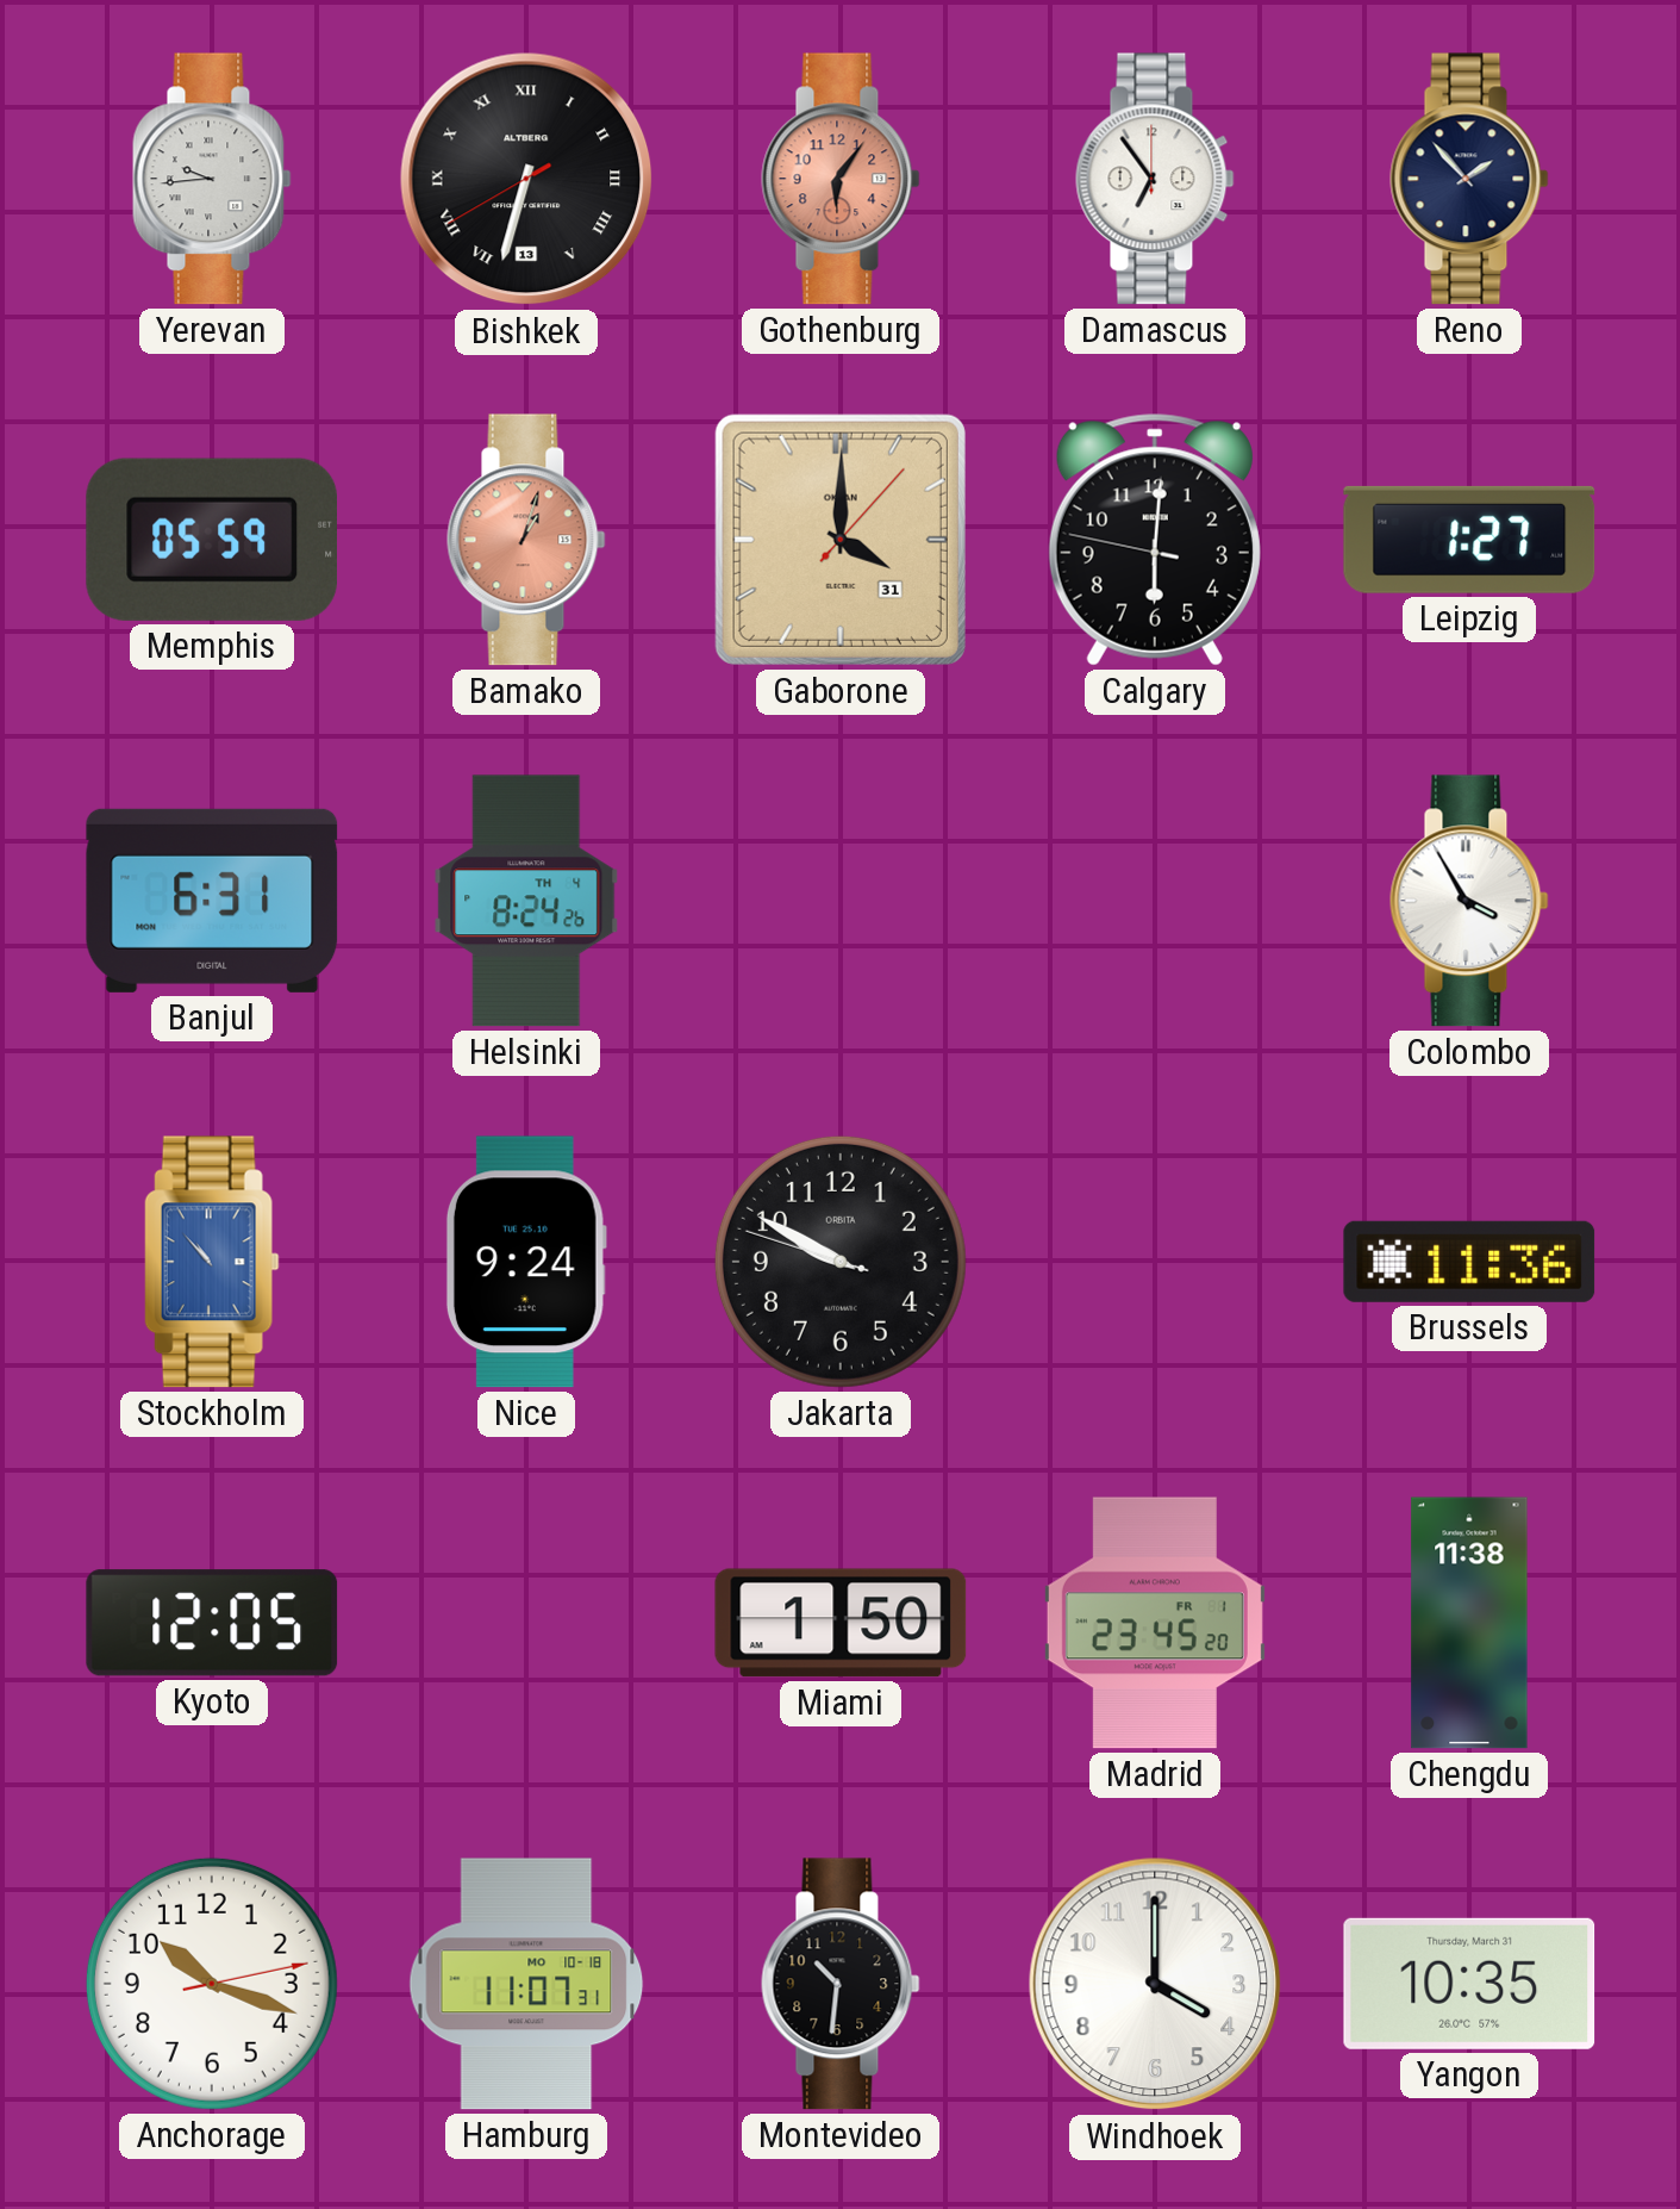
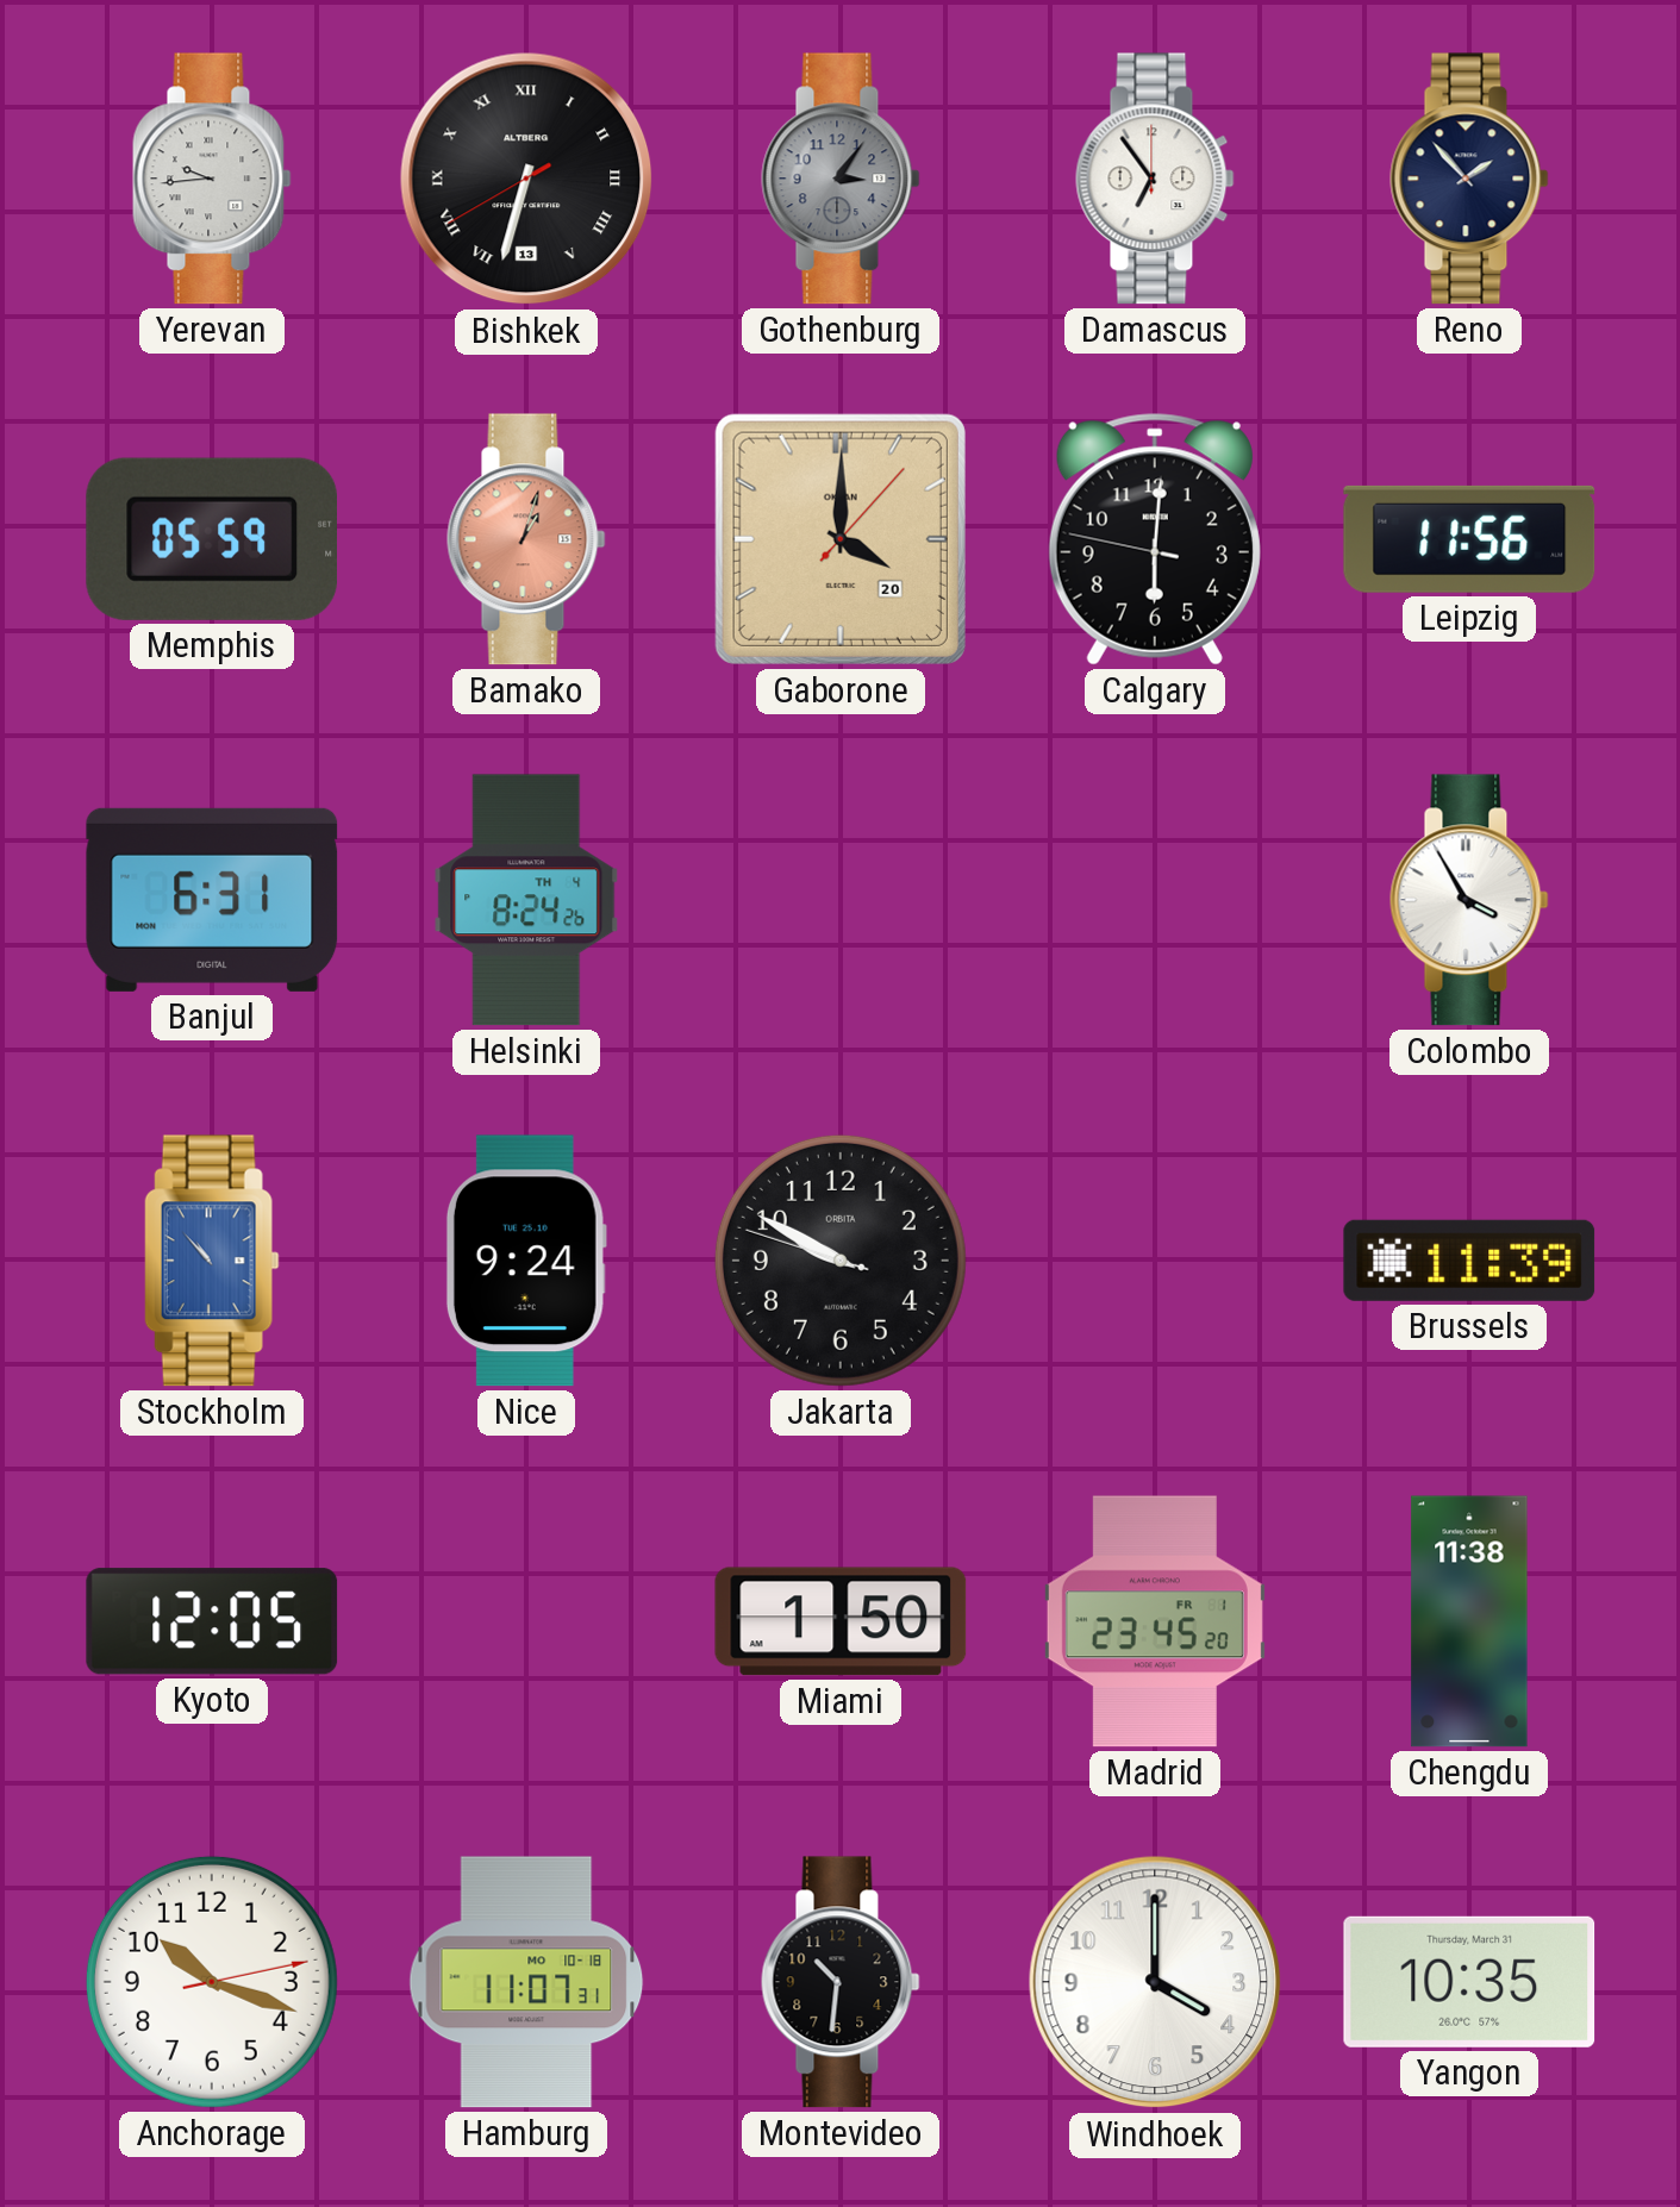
Gothenburg: 6:06 -> 3:06 (841, 179)
Gothenburg dial: salmon -> grey (841, 179)
Gaborone date: 31 -> 20 (841, 539)
Leipzig: 1:27 -> 11:56 (1469, 539)
Brussels: 11:36 -> 11:39 (1469, 1261)
